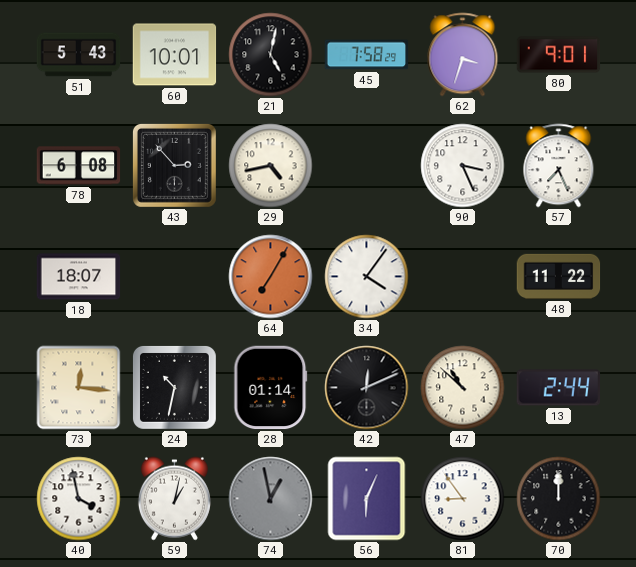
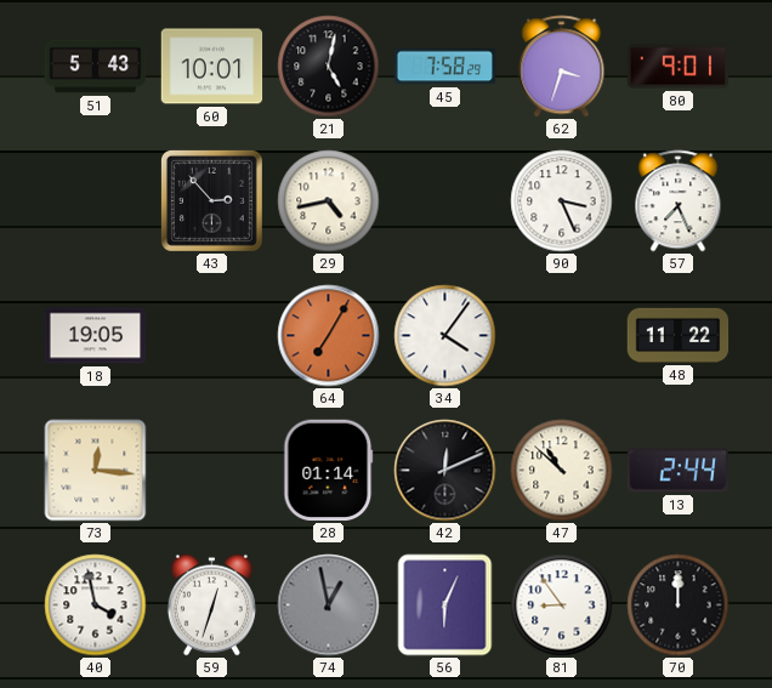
78: 6:08 -> none (79, 166)
18: 18:07 -> 19:05 (96, 336)
24: 10:32 -> none (174, 387)
59: 1:02 -> 12:33 (211, 605)
